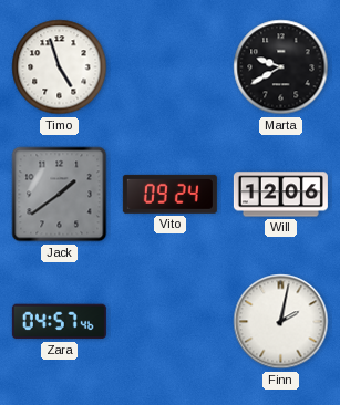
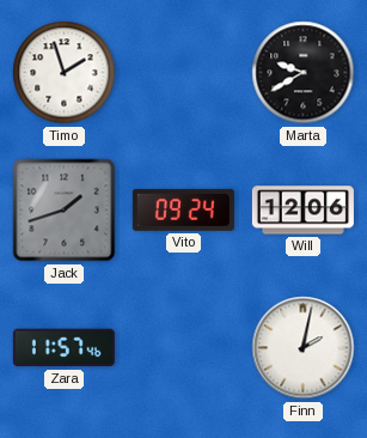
Timo: 4:57 -> 1:57 (65, 73)
Jack: 1:39 -> 1:42 (65, 211)
Zara: 04:57 -> 11:57 (63, 348)
